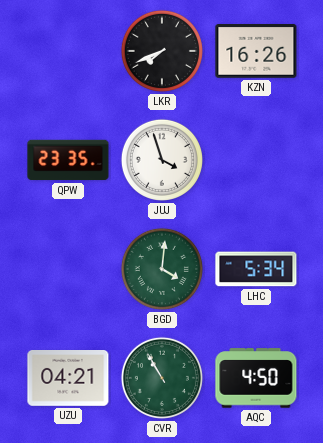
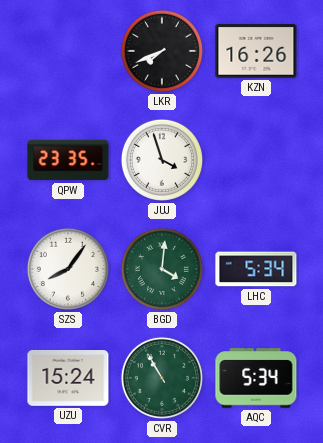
SZS: none -> 8:06 (68, 269)
UZU: 04:21 -> 15:24 (68, 379)
AQC: 4:50 -> 5:34 (256, 378)
